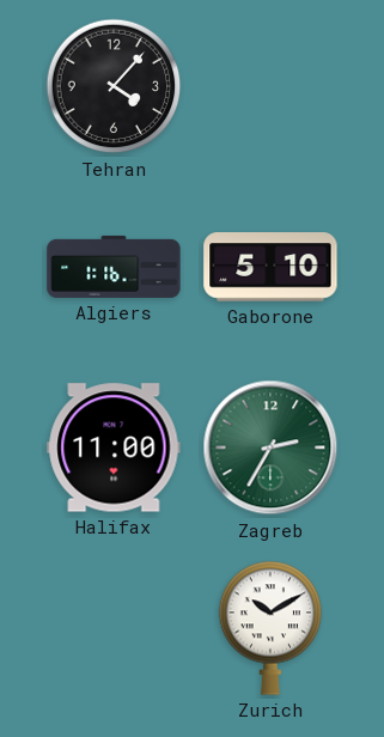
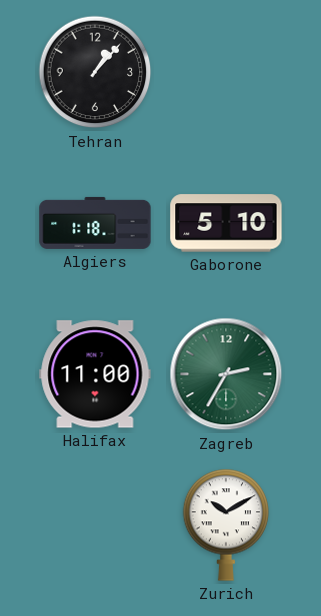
Tehran: 4:07 -> 1:07 (95, 72)
Algiers: 1:16 -> 1:18 (95, 223)
